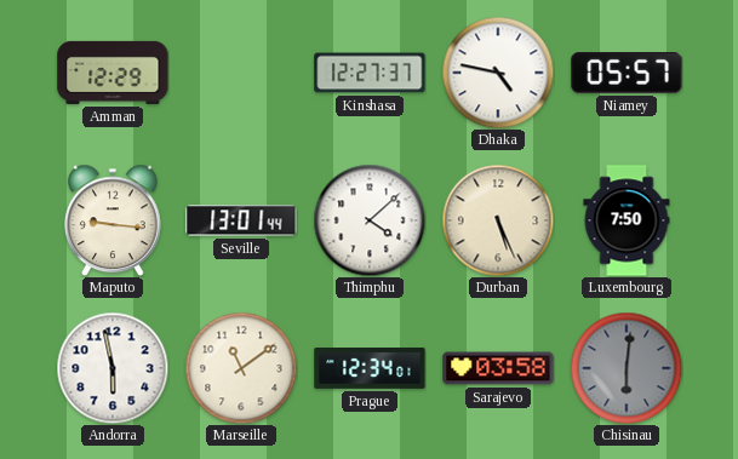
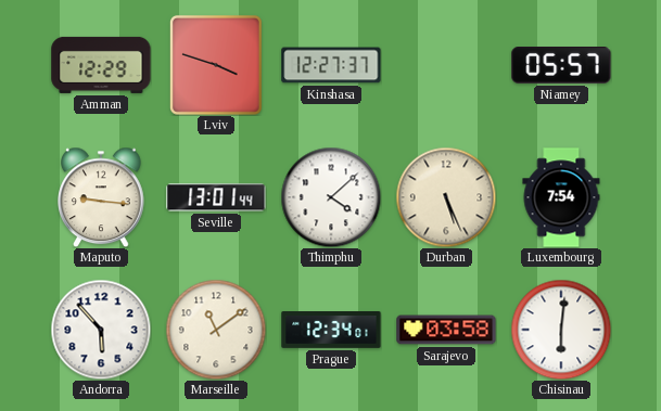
Lviv: none -> 3:48 (216, 65)
Dhaka: 4:47 -> none (498, 73)
Luxembourg: 7:50 -> 7:54 (561, 197)
Andorra: 5:58 -> 5:53 (101, 330)
Chisinau dial: grey -> white (561, 330)
